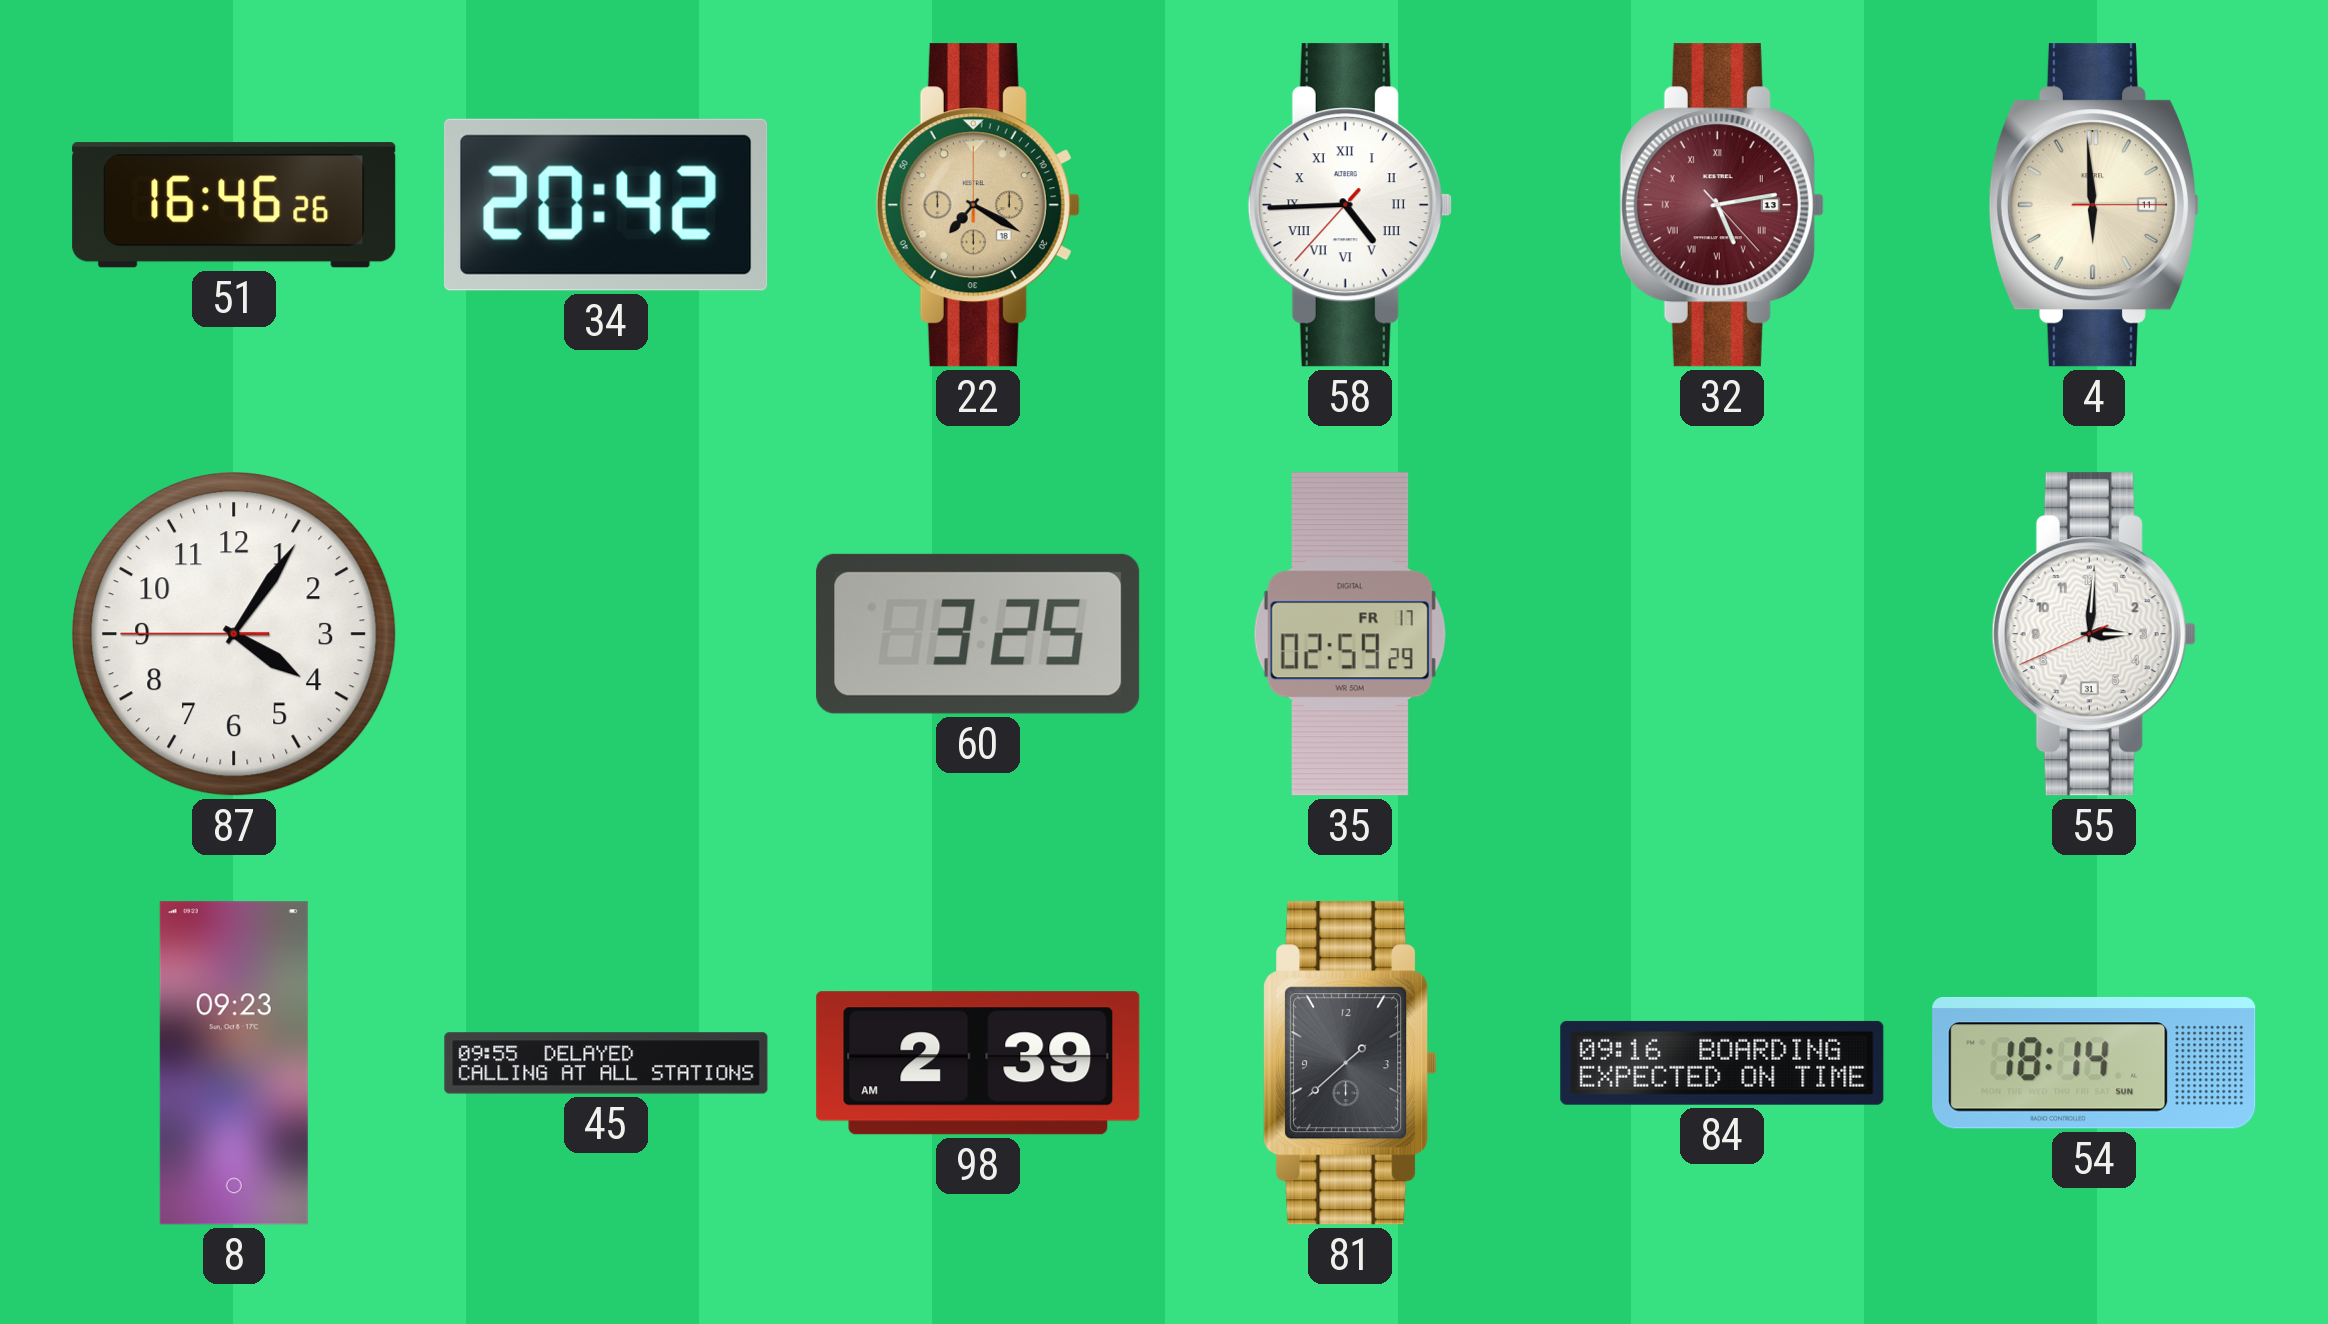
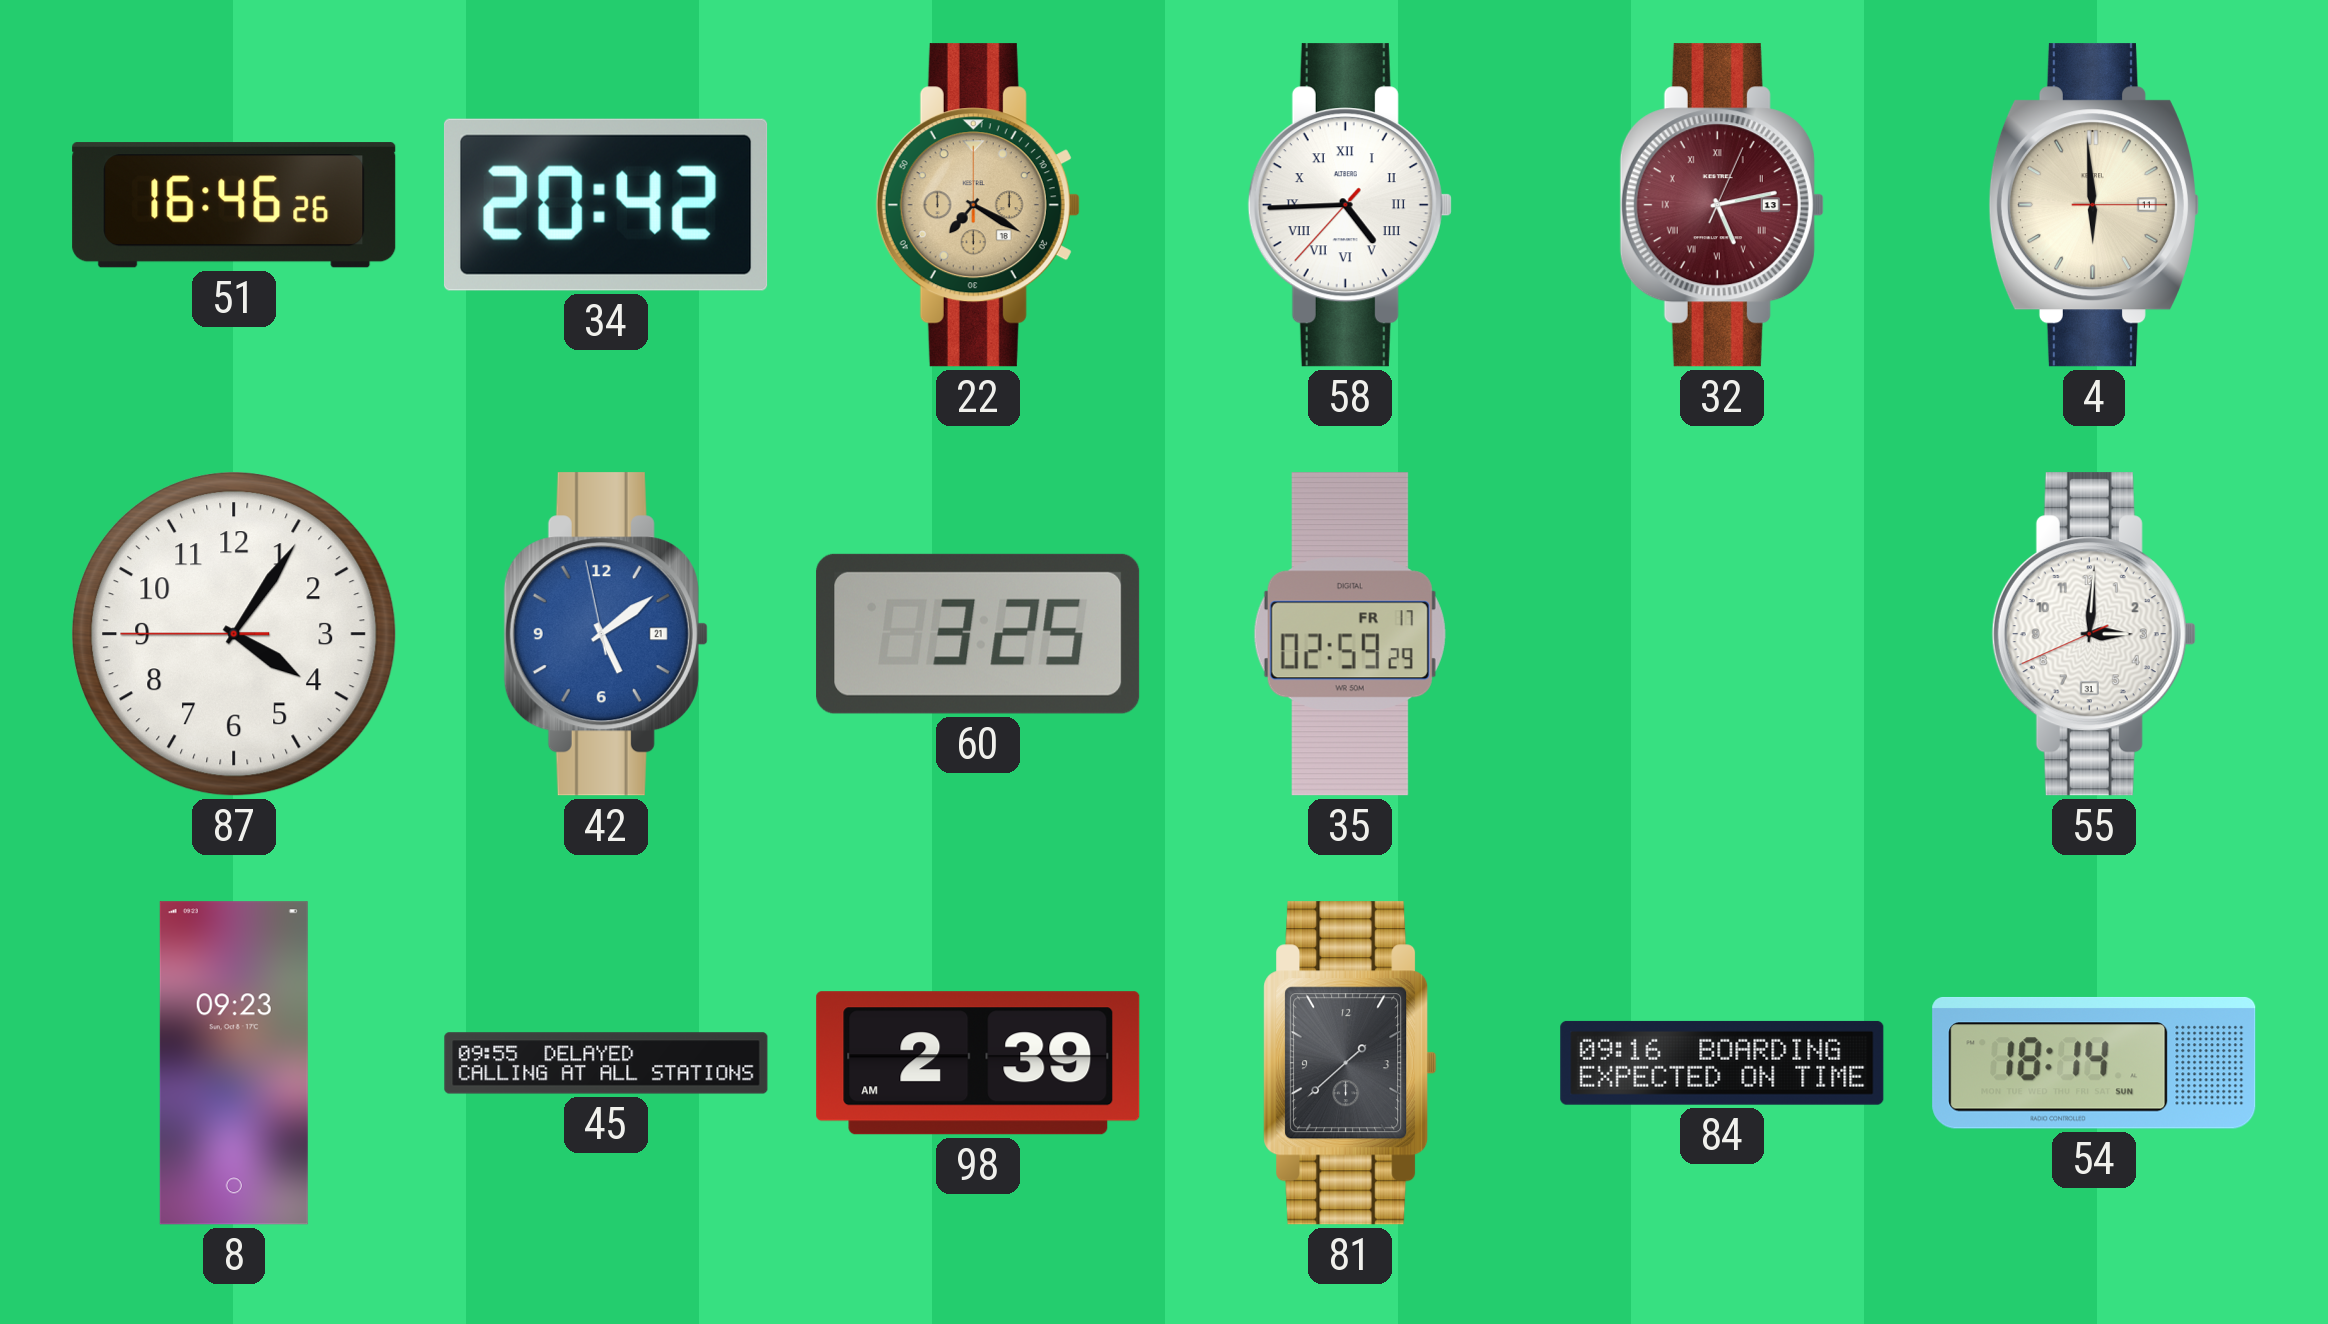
32: 5:13:23 -> 5:13:04 (1722, 205)
42: none -> 5:08 (606, 634)
